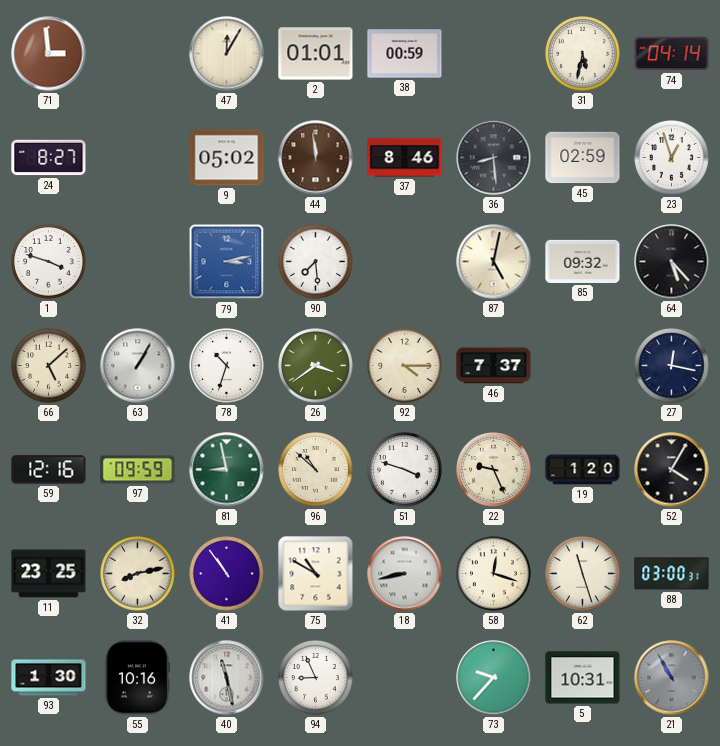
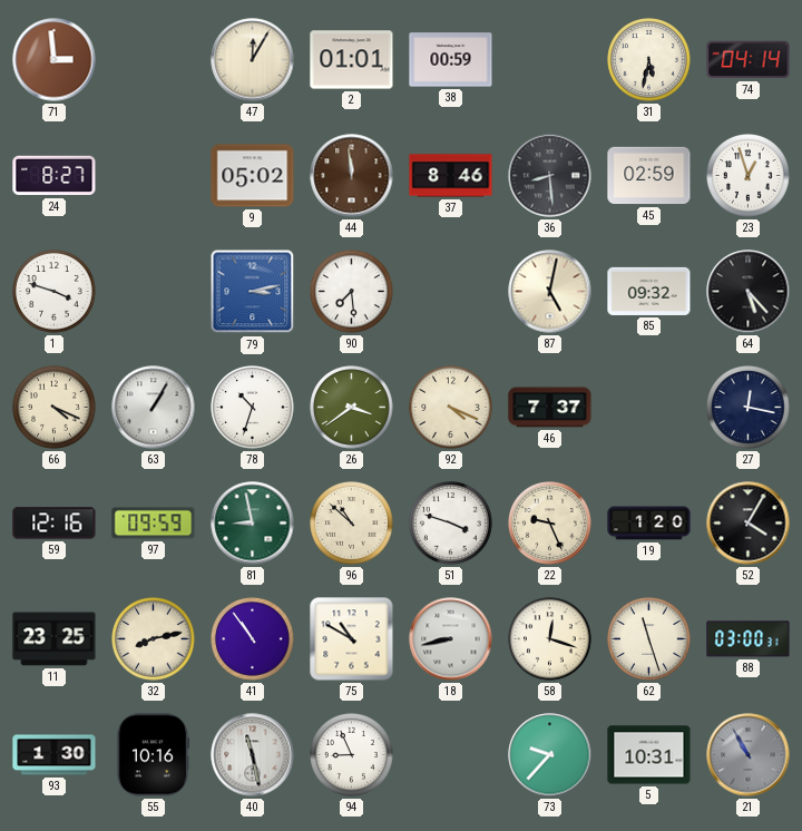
66: 5:08 -> 4:19 (55, 408)
92: 4:15 -> 4:19 (451, 408)
